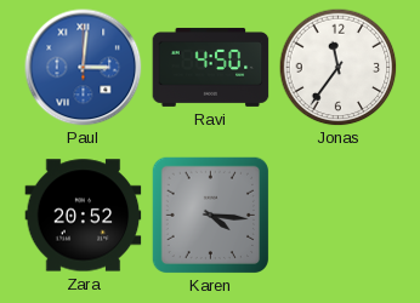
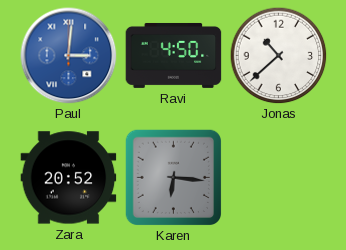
Jonas: 11:36 -> 10:38 (278, 55)
Karen: 4:16 -> 6:16 (173, 177)
